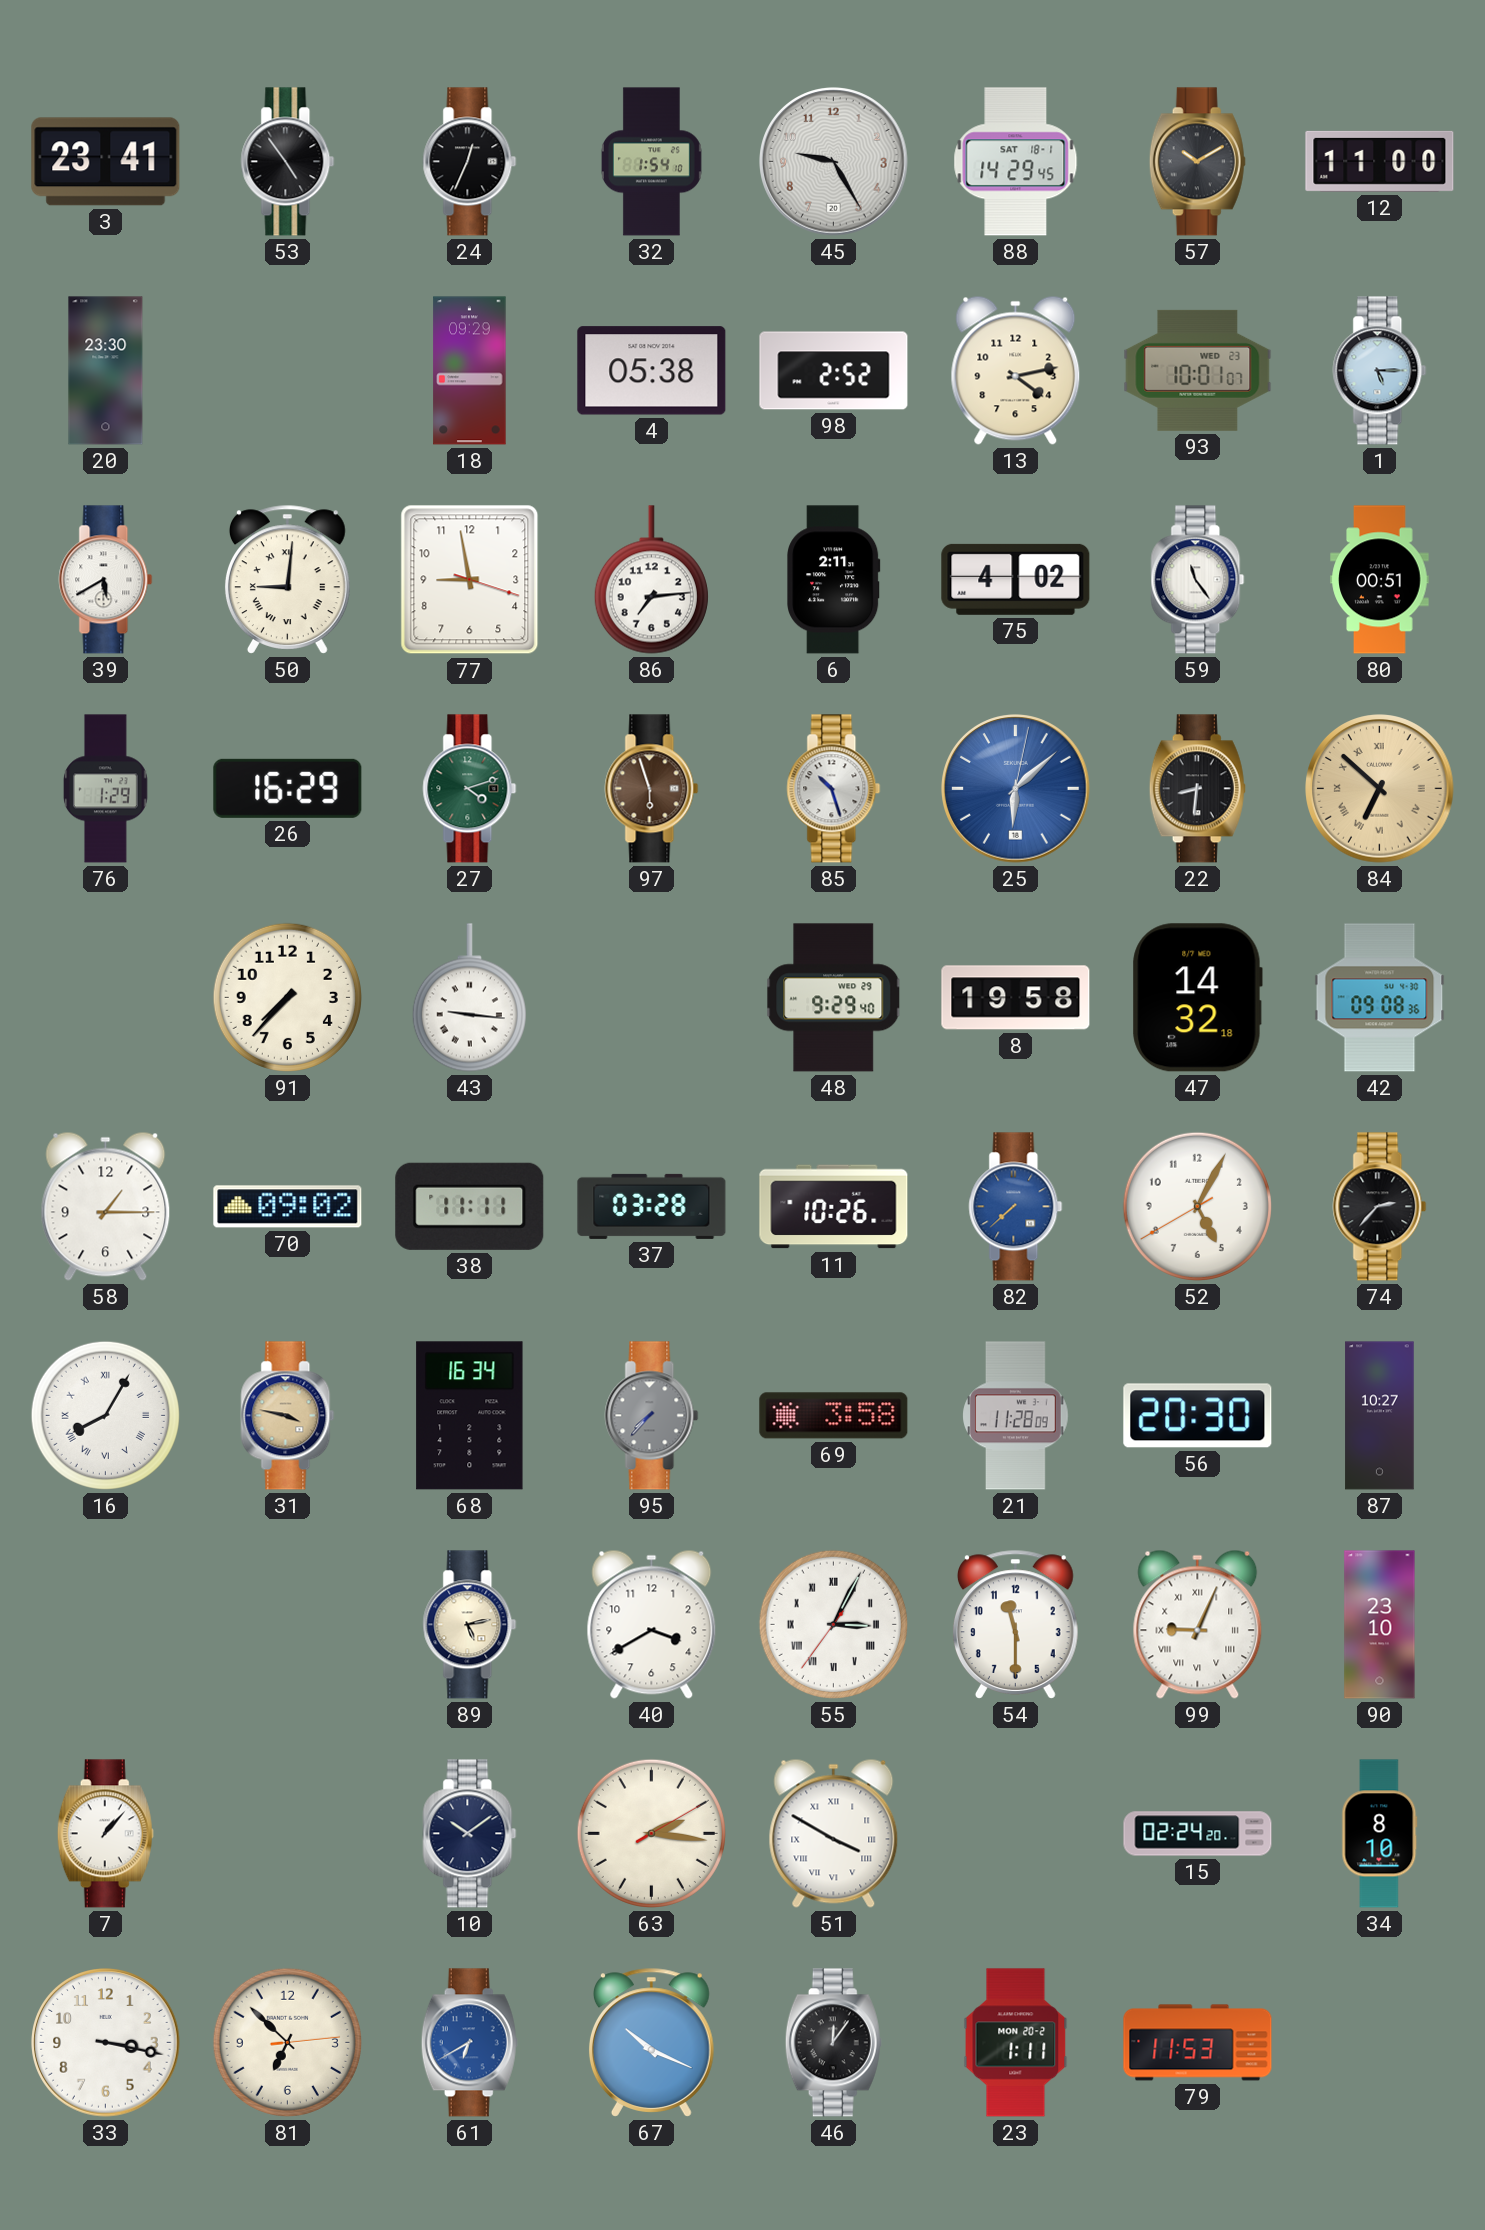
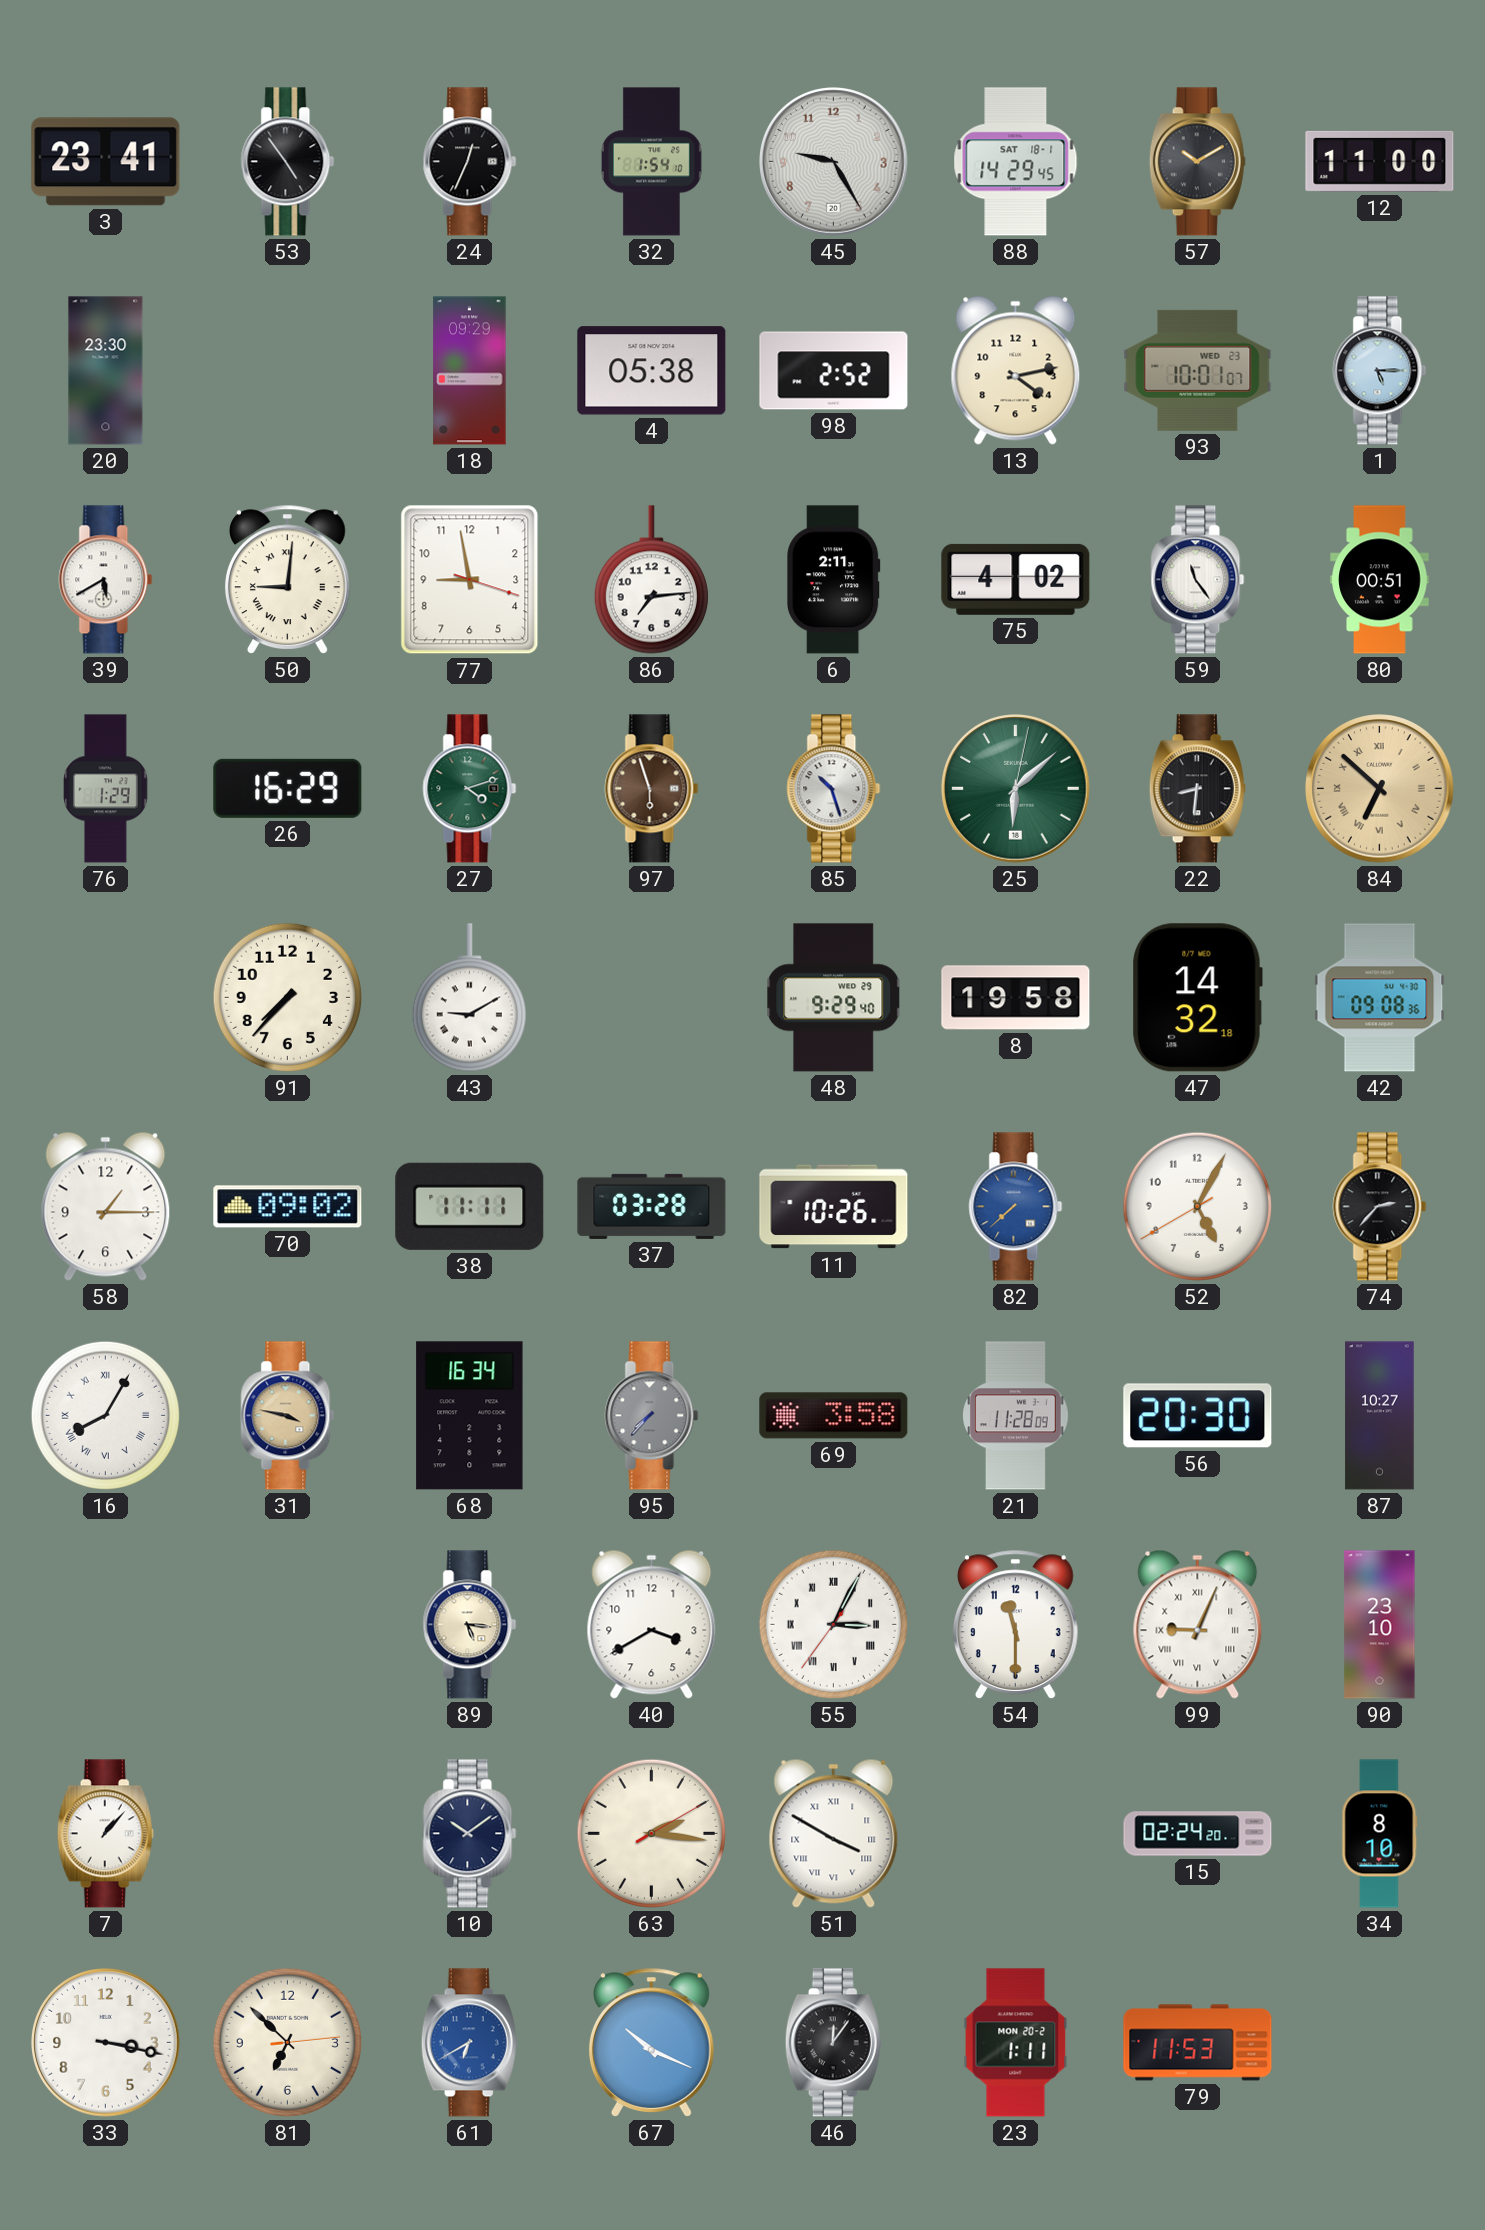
25 dial: blue -> green (1016, 789)
43: 9:16 -> 9:10 (469, 998)
89: 5:13 -> 5:16 (470, 1625)
